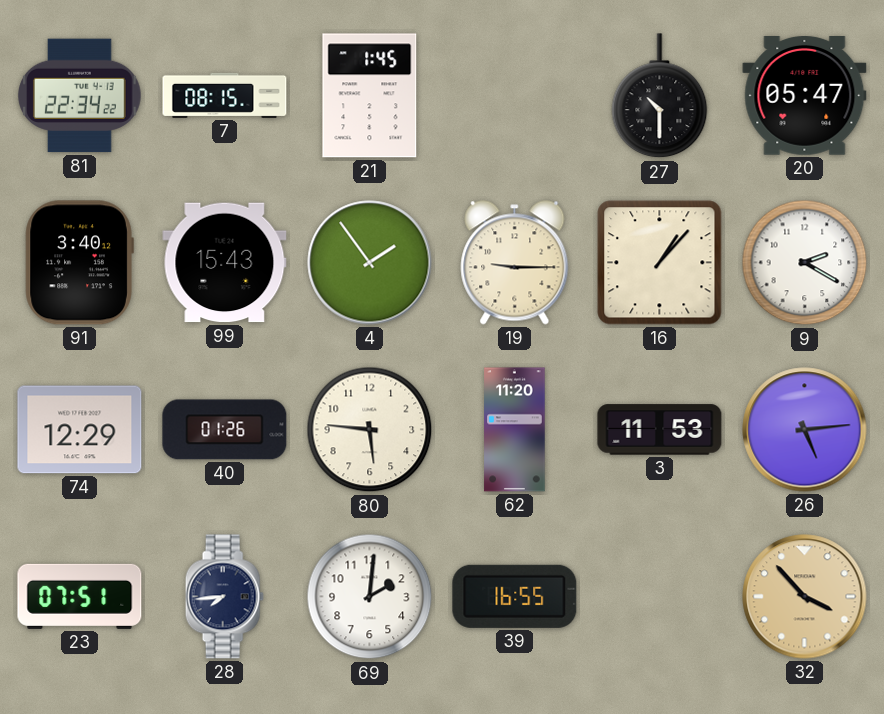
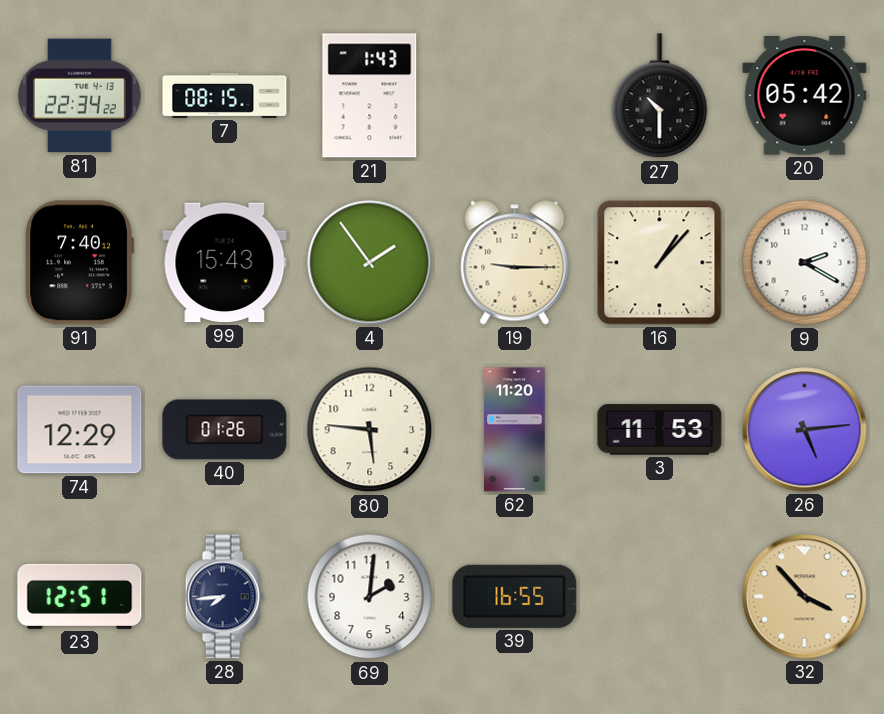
21: 1:45 -> 1:43 (370, 96)
20: 05:47 -> 05:42 (805, 96)
91: 3:40 -> 7:40 (79, 263)
23: 07:51 -> 12:51 (80, 596)
